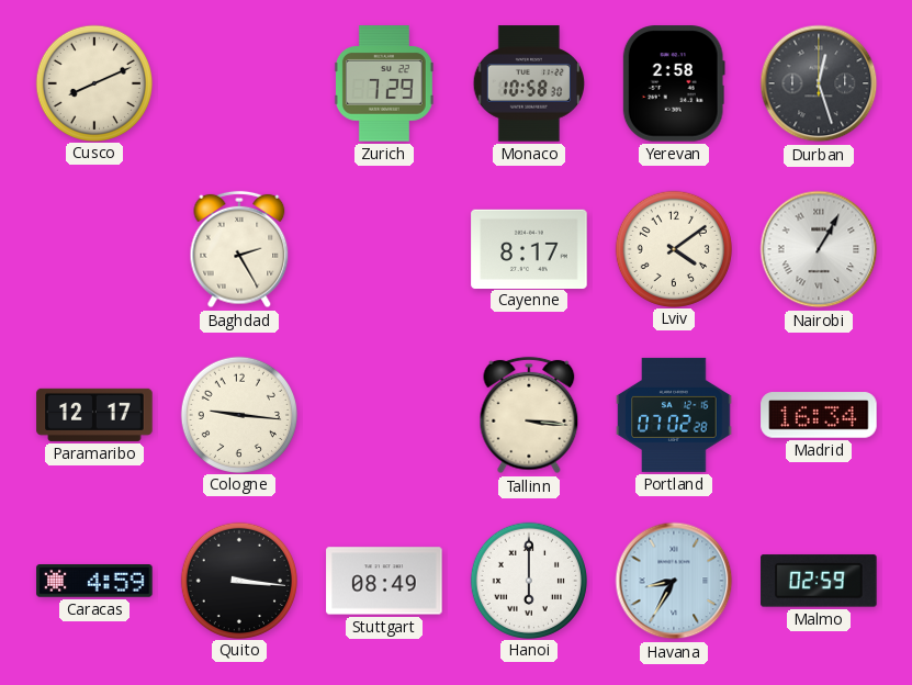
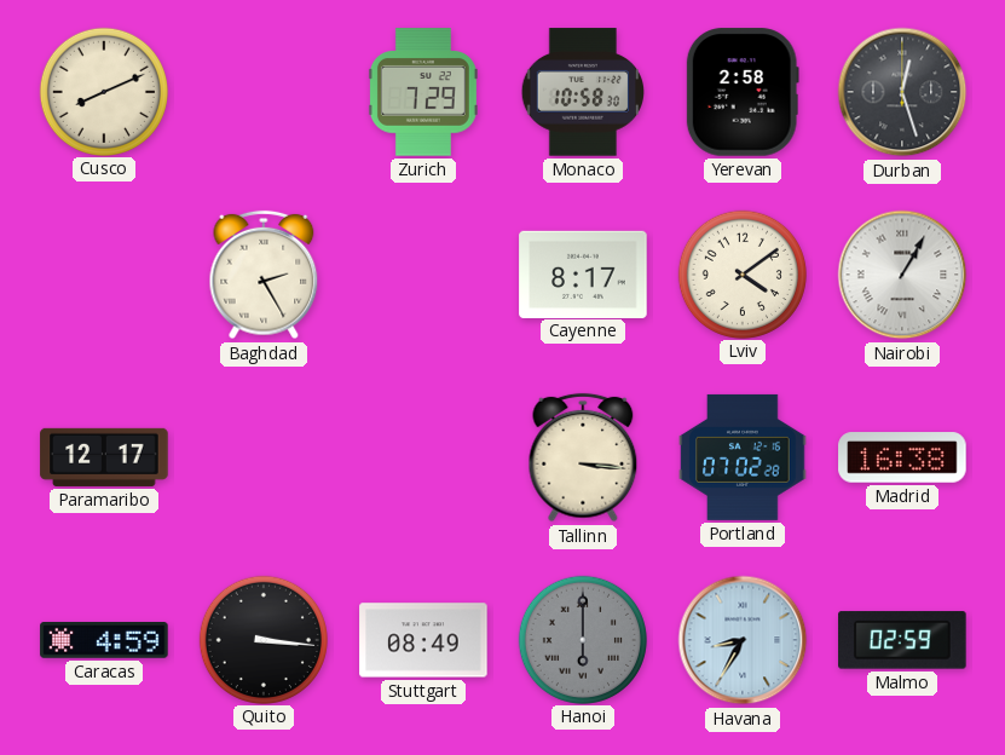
Cologne: 9:16 -> none (238, 414)
Madrid: 16:34 -> 16:38 (902, 457)
Hanoi dial: white -> grey (582, 639)
